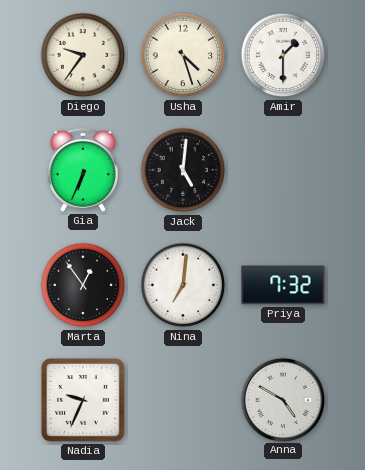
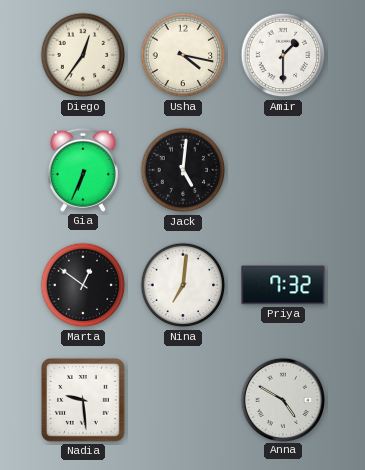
Diego: 9:36 -> 12:36 (83, 55)
Usha: 4:27 -> 4:17 (183, 55)
Marta: 12:54 -> 12:51 (83, 285)
Nadia: 9:34 -> 9:29 (84, 401)
